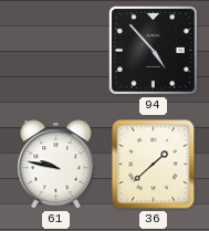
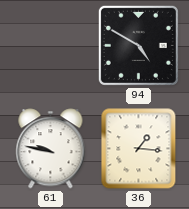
94: 4:53 -> 4:50 (138, 45)
36: 1:38 -> 1:16 (139, 149)
